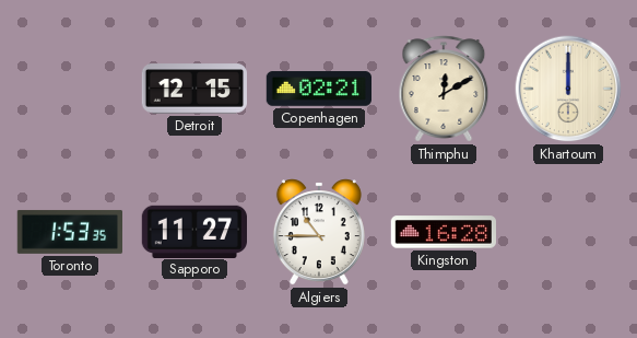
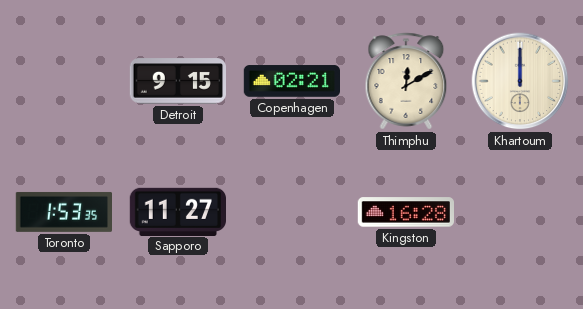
Detroit: 12:15 -> 9:15 (177, 81)
Algiers: 10:45 -> none (319, 232)
